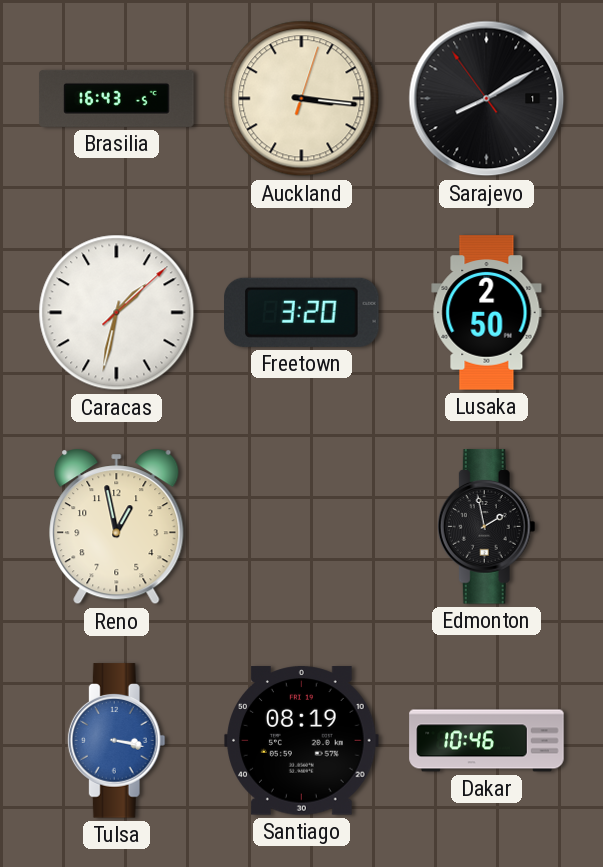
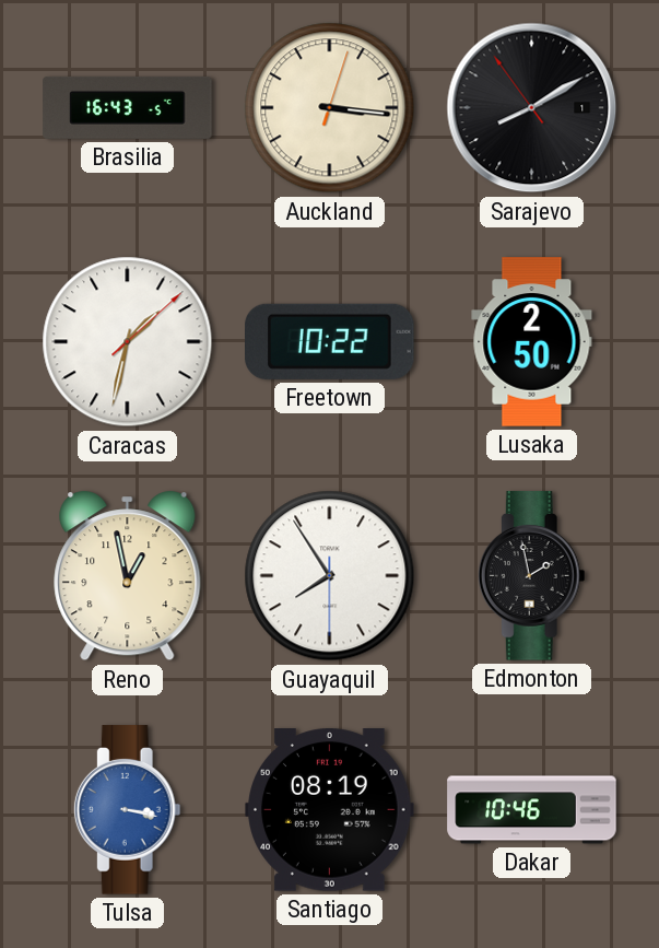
Freetown: 3:20 -> 10:22 (330, 341)
Guayaquil: none -> 7:54 (330, 576)
